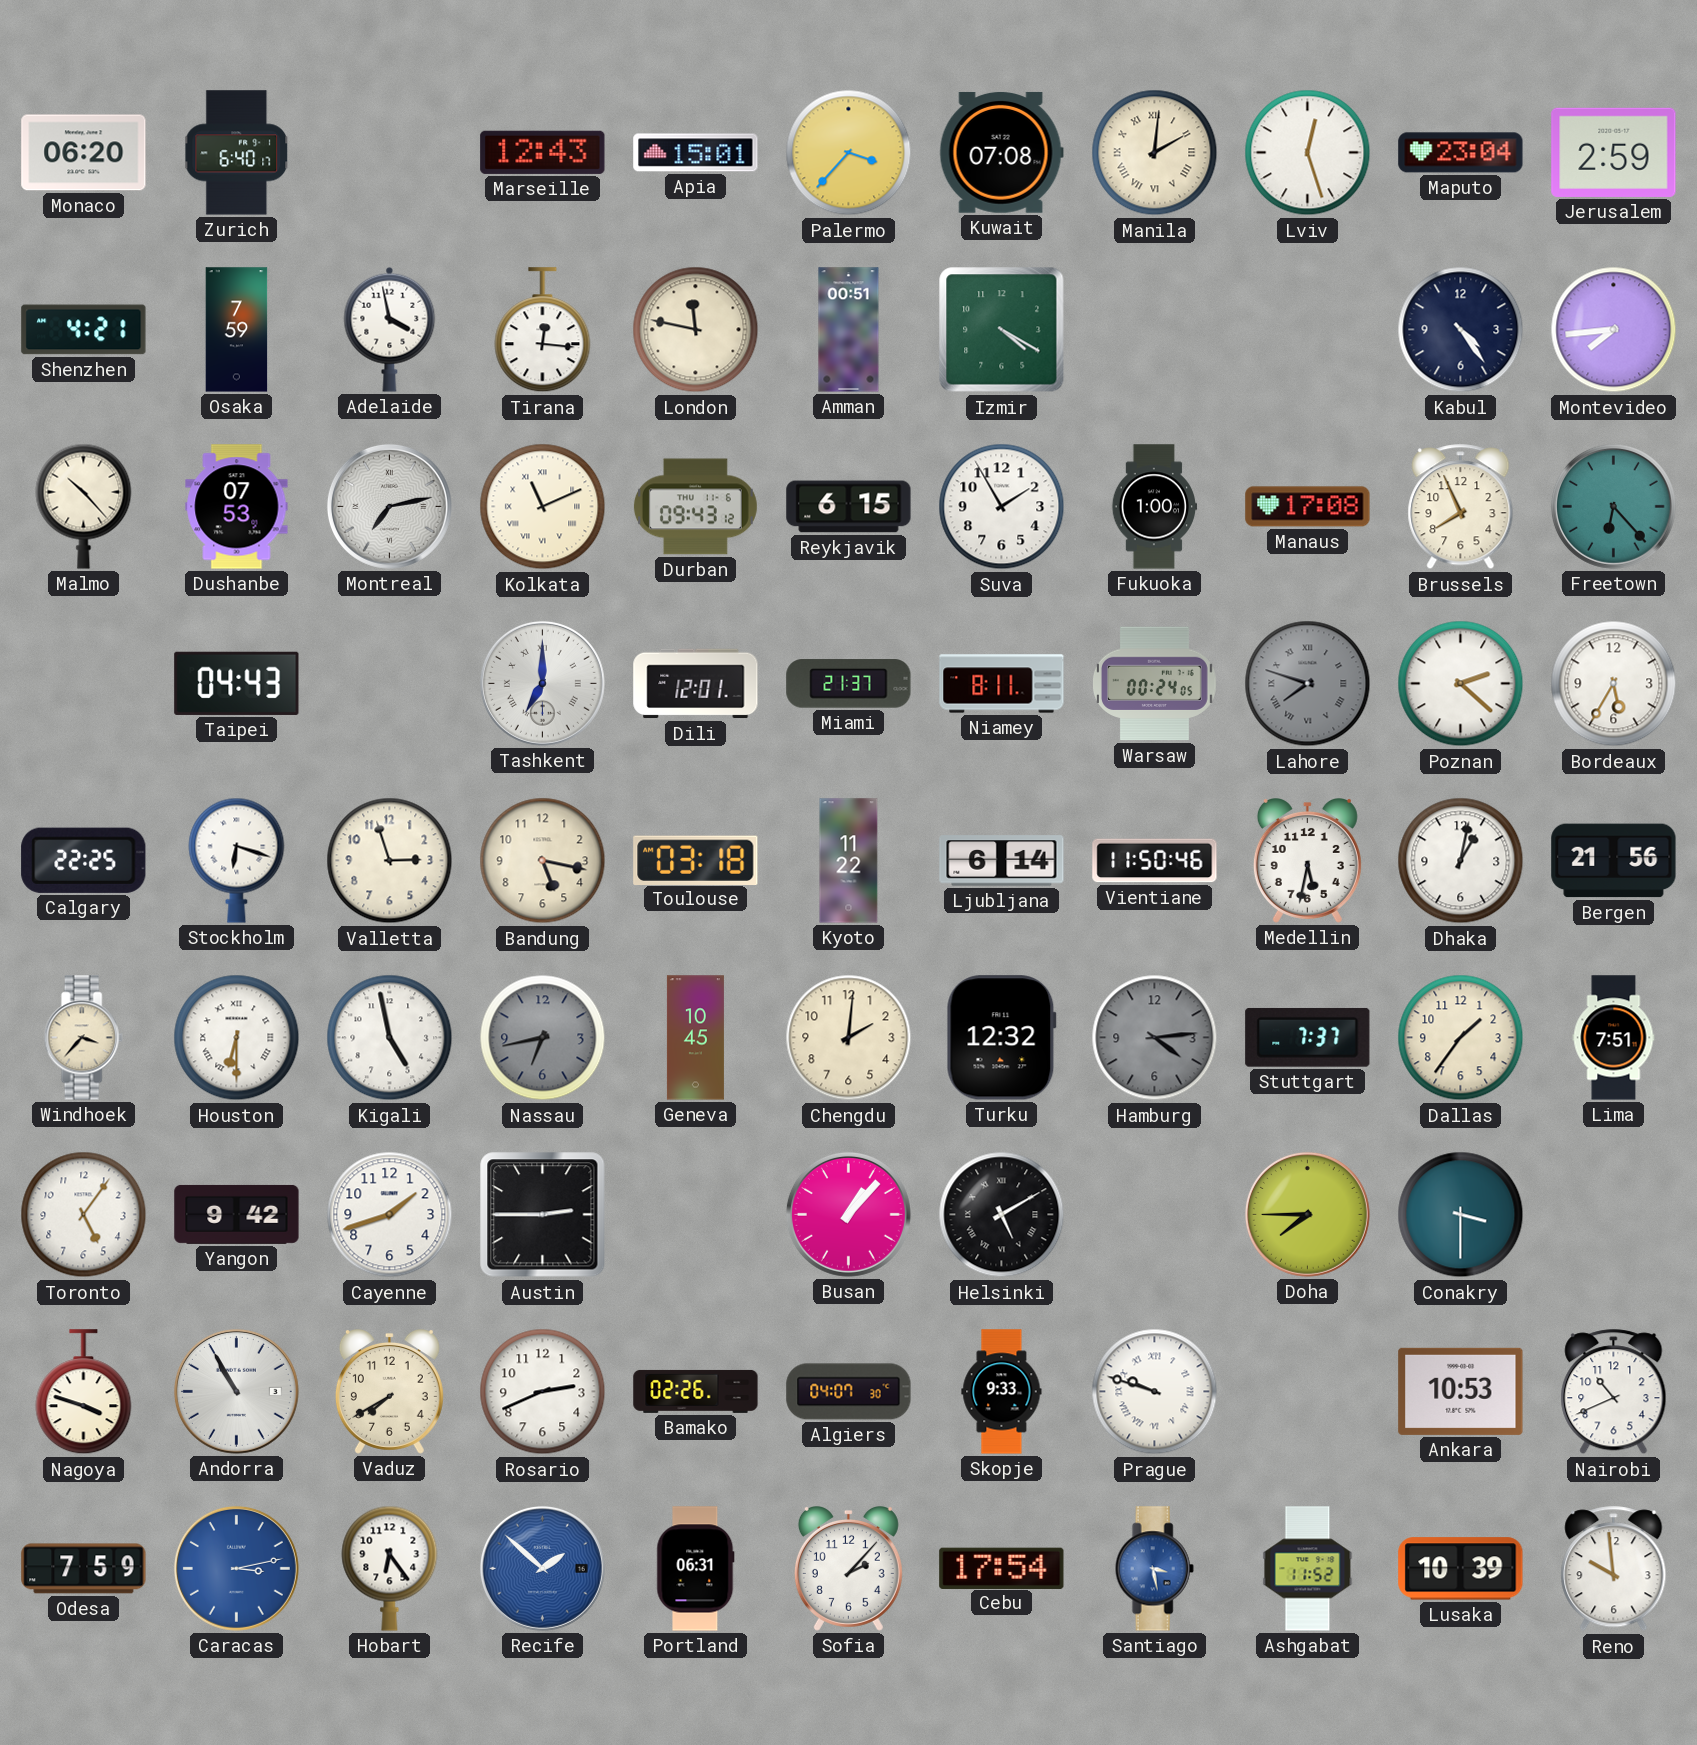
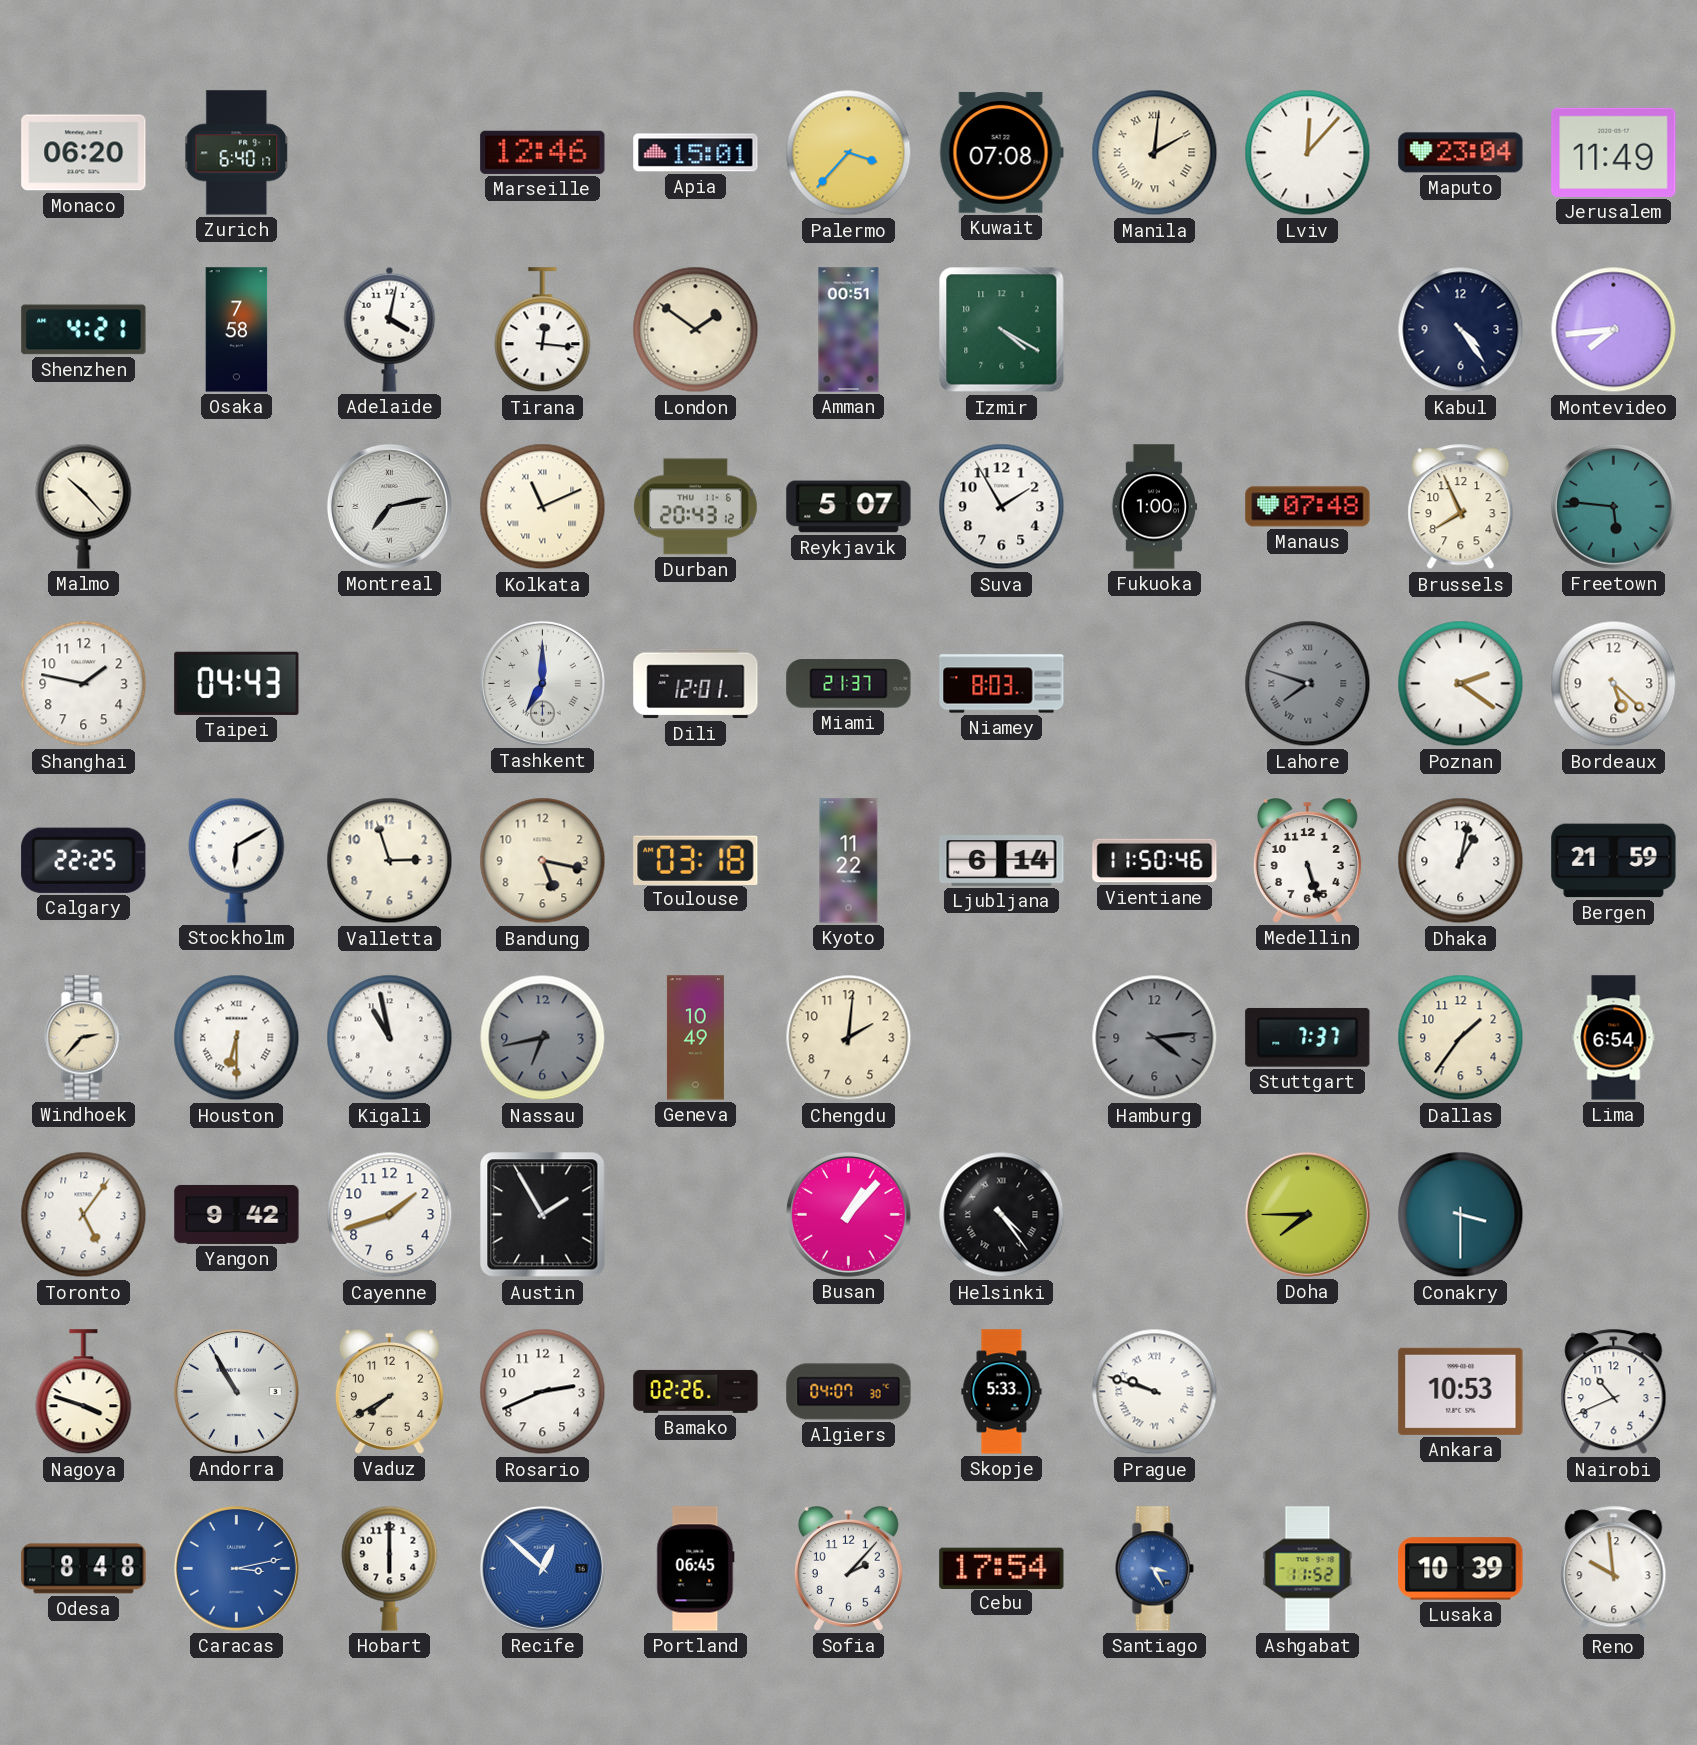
Marseille: 12:43 -> 12:46 (543, 152)
Lviv: 12:27 -> 12:07 (1308, 153)
Jerusalem: 2:59 -> 11:49 (1614, 152)
Osaka: 7:59 -> 7:58 (237, 330)
Adelaide: 3:58 -> 4:02 (390, 329)
London: 11:47 -> 1:51 (696, 330)
Dushanbe: 07:53 -> none (237, 507)
Durban: 09:43 -> 20:43 (695, 507)
Reykjavik: 6:15 -> 5:07 (849, 507)
Manaus: 17:08 -> 07:48 (1308, 507)
Freetown: 6:23 -> 5:46 (1613, 506)
Shanghai: none -> 1:47 (84, 684)
Niamey: 8:11 -> 8:03 (1002, 684)
Warsaw: 00:24 -> none (1154, 684)
Poznan: 2:22 -> 2:21 (1461, 684)
Bordeaux: 5:35 -> 5:22 (1614, 684)
Stockholm: 6:18 -> 6:10 (237, 860)
Medellin: 5:32 -> 5:27 (1307, 861)
Bergen: 21:56 -> 21:59 (1614, 861)
Windhoek: 3:37 -> 2:37 (83, 1038)
Kigali: 4:58 -> 10:58 (390, 1038)
Geneva: 10:45 -> 10:49 (695, 1038)
Turku: 12:32 -> none (1001, 1038)
Lima: 7:51 -> 6:54 (1614, 1038)
Austin: 2:45 -> 1:55 (543, 1215)
Helsinki: 5:10 -> 4:24 (1002, 1215)
Skopje: 9:33 -> 5:33 (1002, 1392)
Odesa: 7:59 -> 8:48 (84, 1569)
Hobart: 6:24 -> 6:00 (390, 1568)
Recife: 1:52 -> 12:52 (542, 1568)
Portland: 06:31 -> 06:45 (696, 1569)
Santiago: 3:28 -> 3:25 (1154, 1569)
